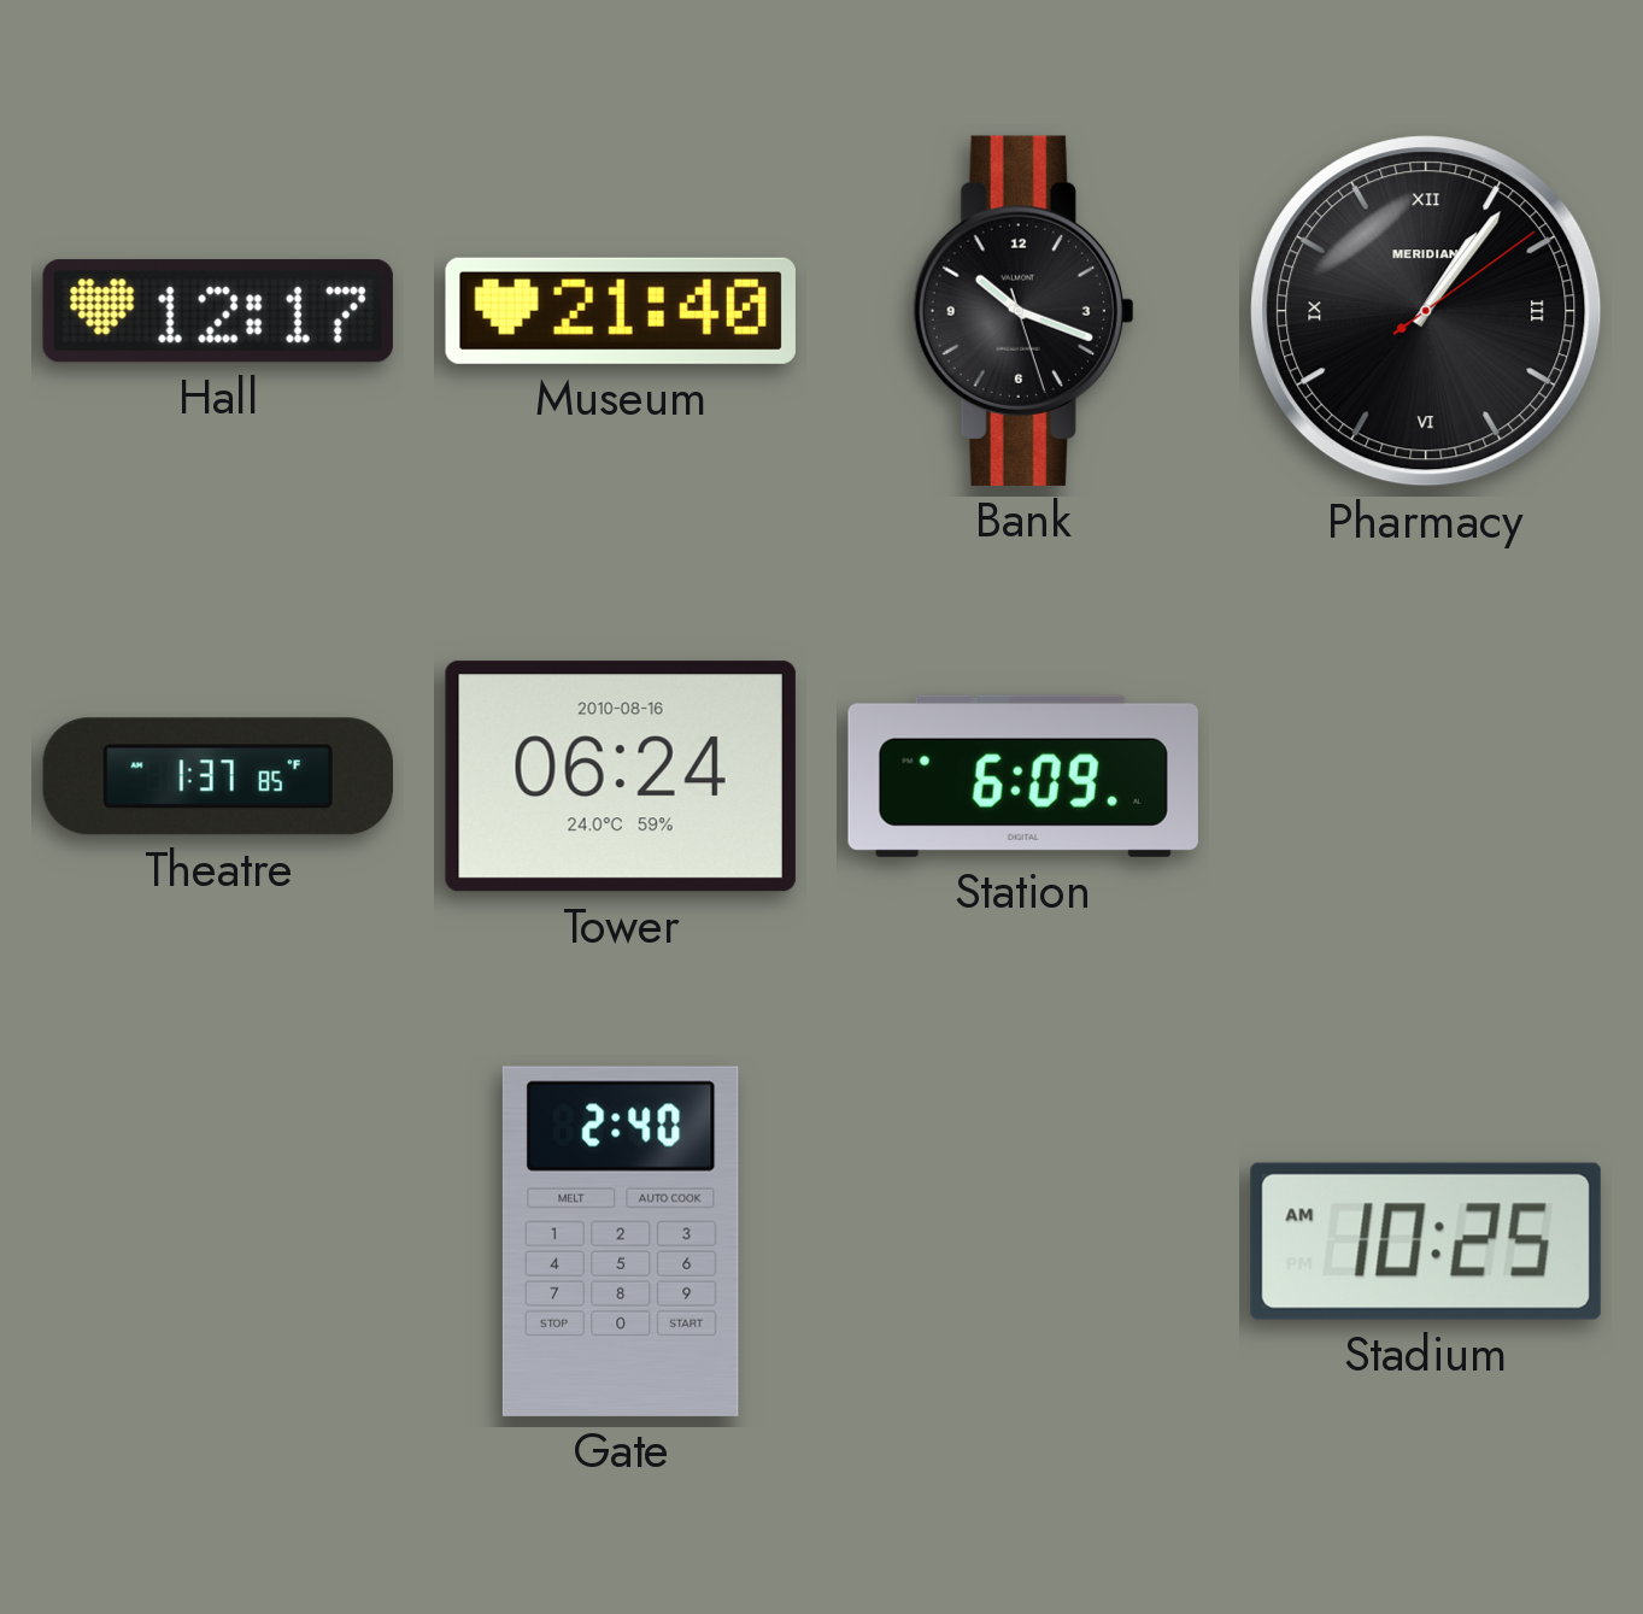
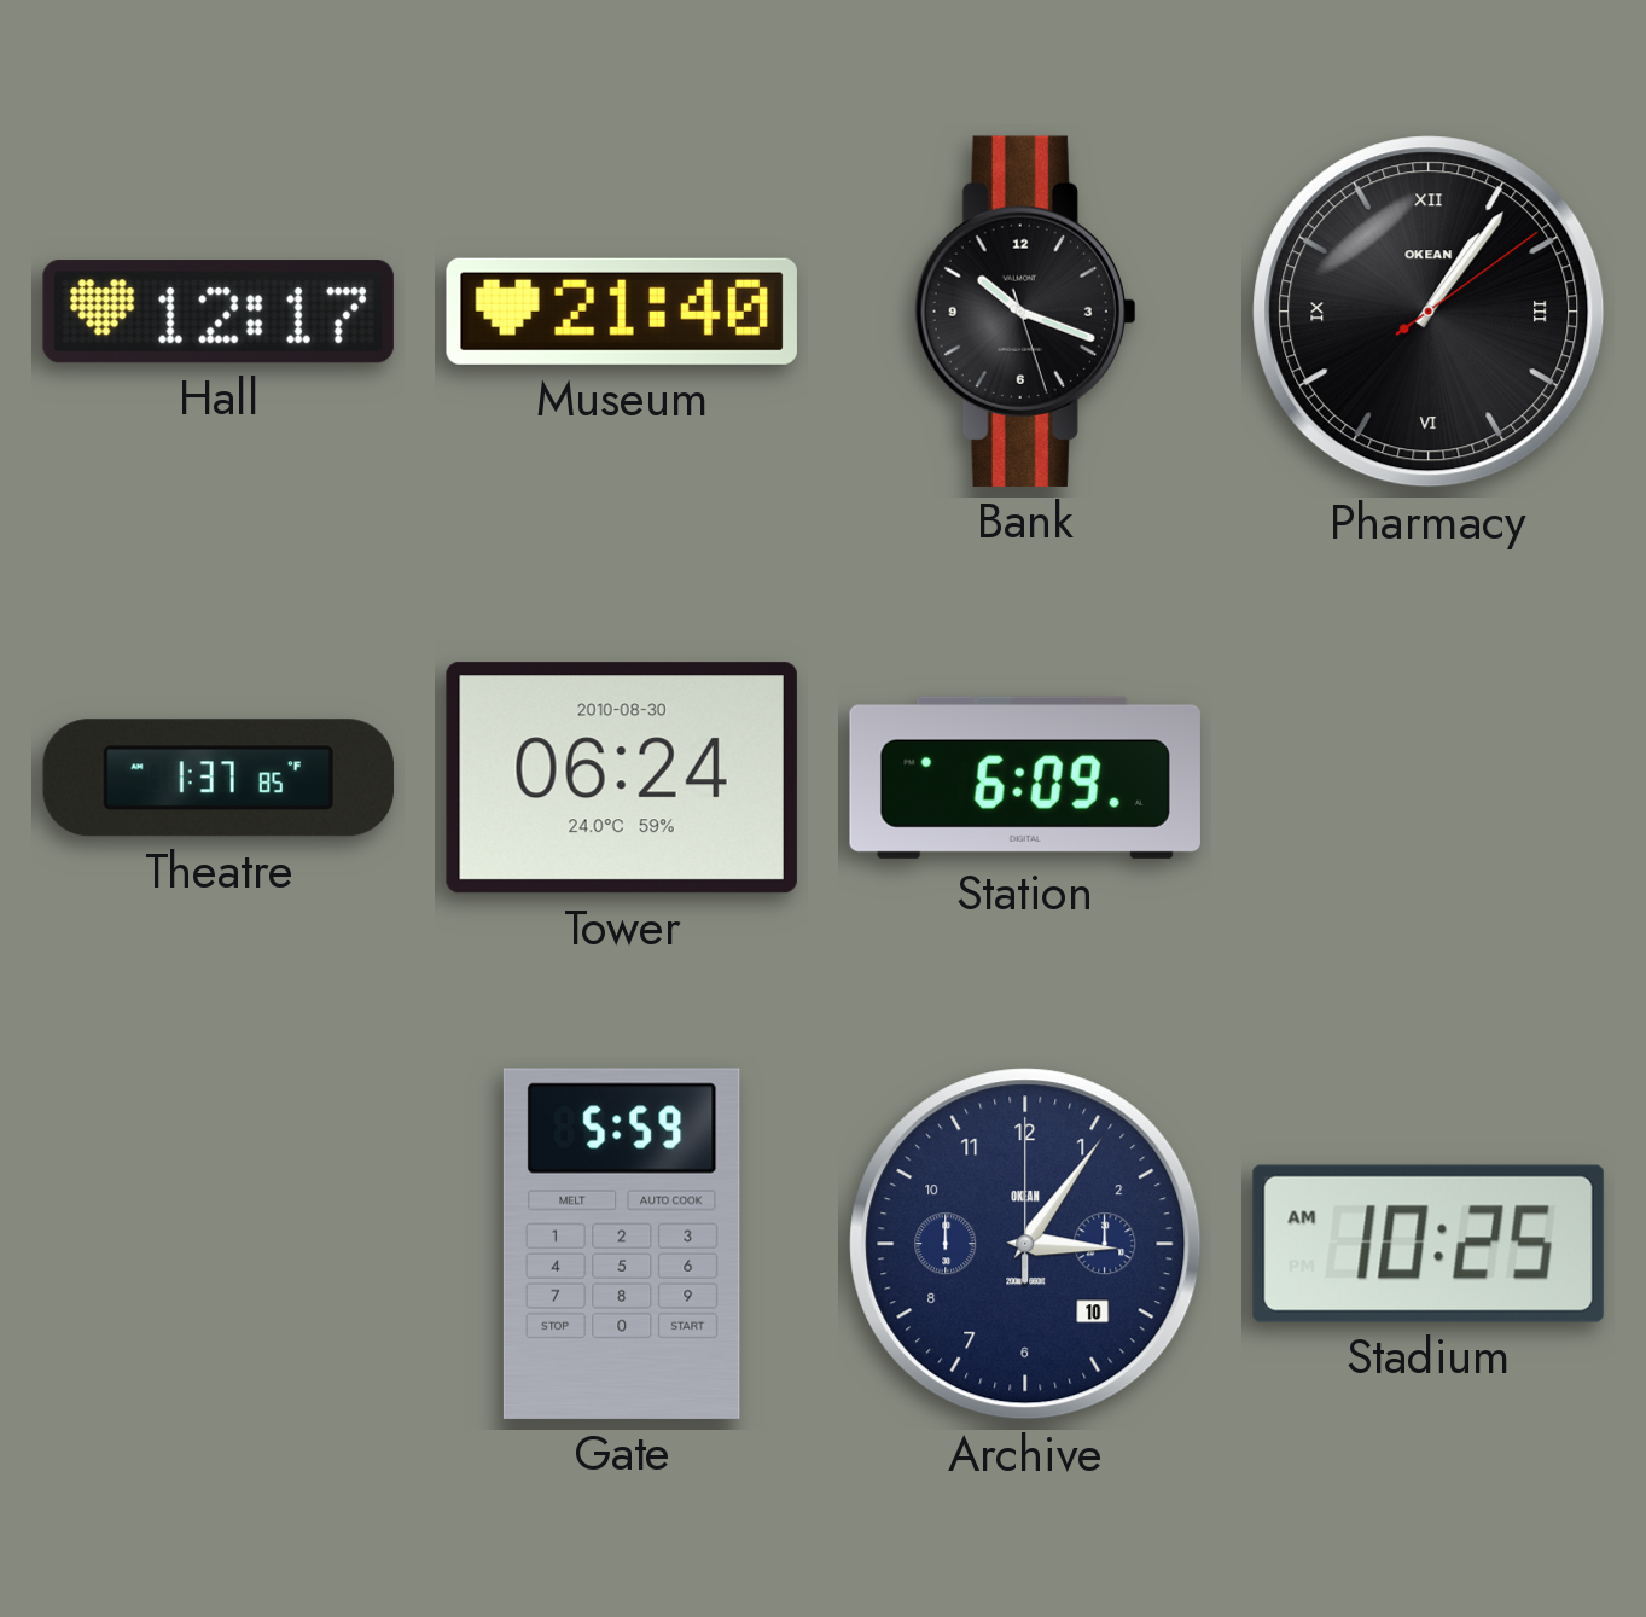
Pharmacy brand: MERIDIAN -> OKEAN (1429, 312)
Tower date: 2010-08-16 -> 2010-08-30 (622, 778)
Gate: 2:40 -> 5:59 (622, 1244)
Archive: none -> 3:06 (1025, 1244)
